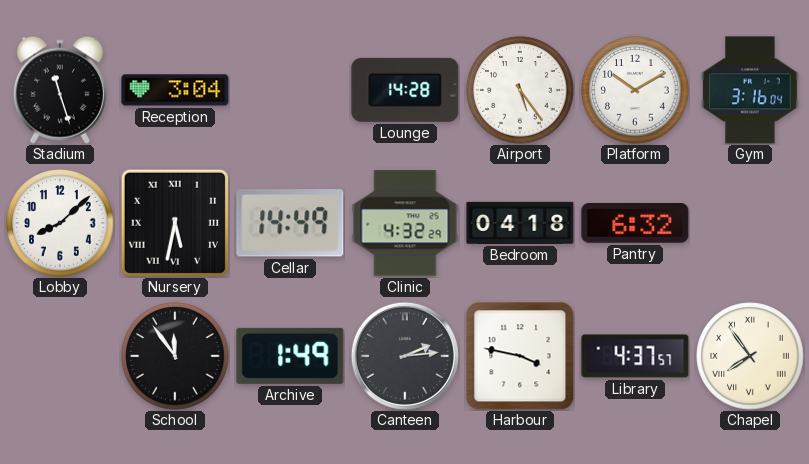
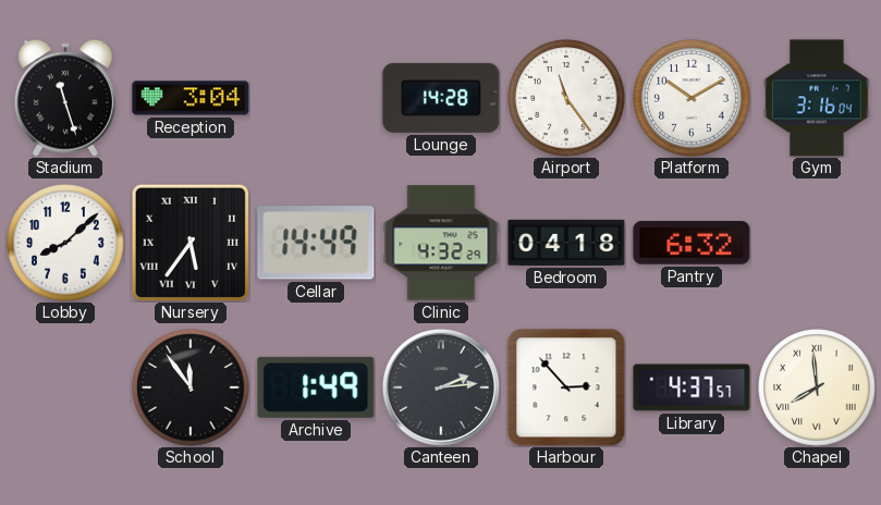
Airport: 5:24 -> 11:24 (566, 98)
Nursery: 5:32 -> 5:36 (191, 243)
Harbour: 3:47 -> 2:53 (566, 387)
Chapel: 7:54 -> 7:59 (817, 387)
